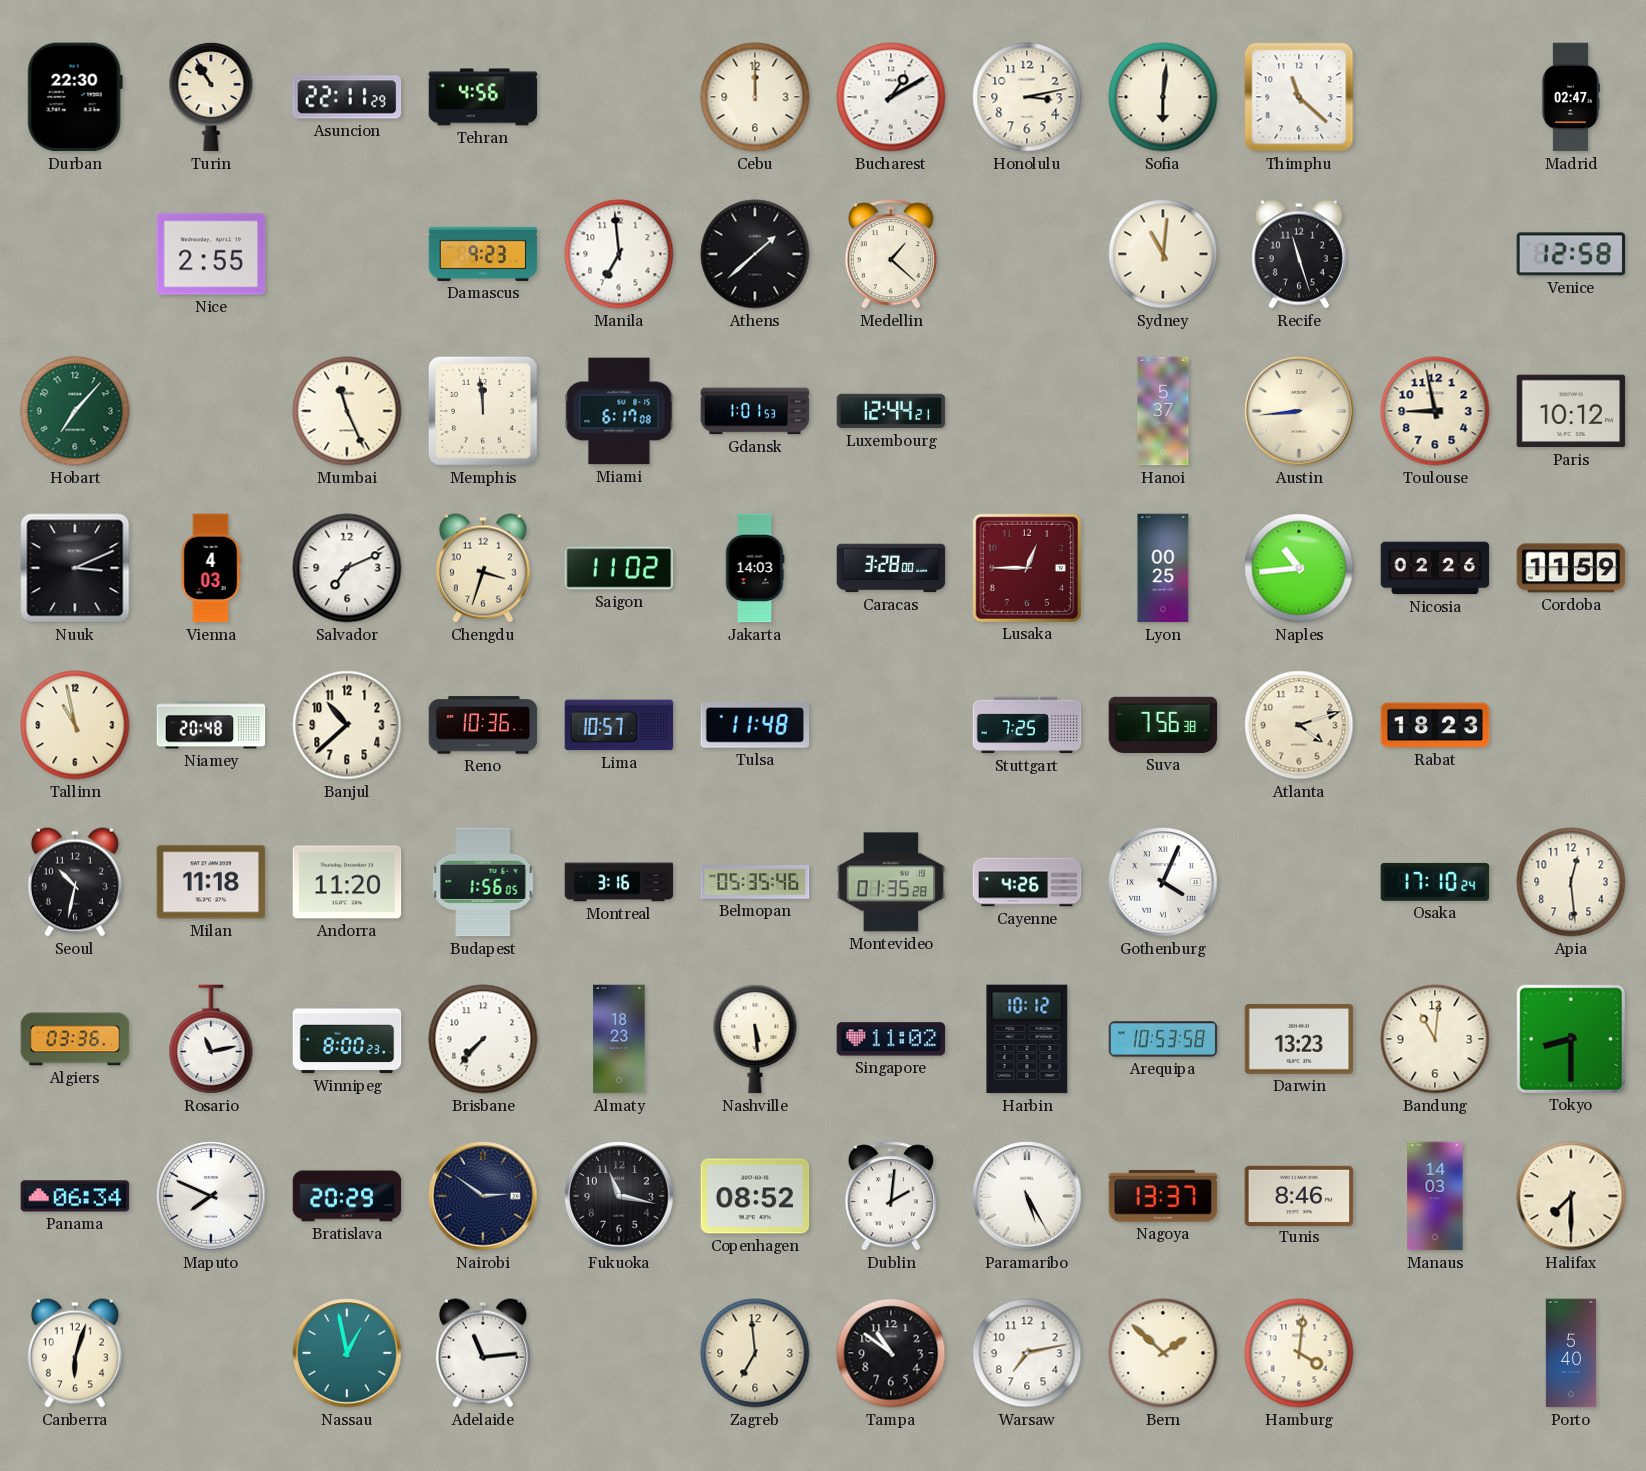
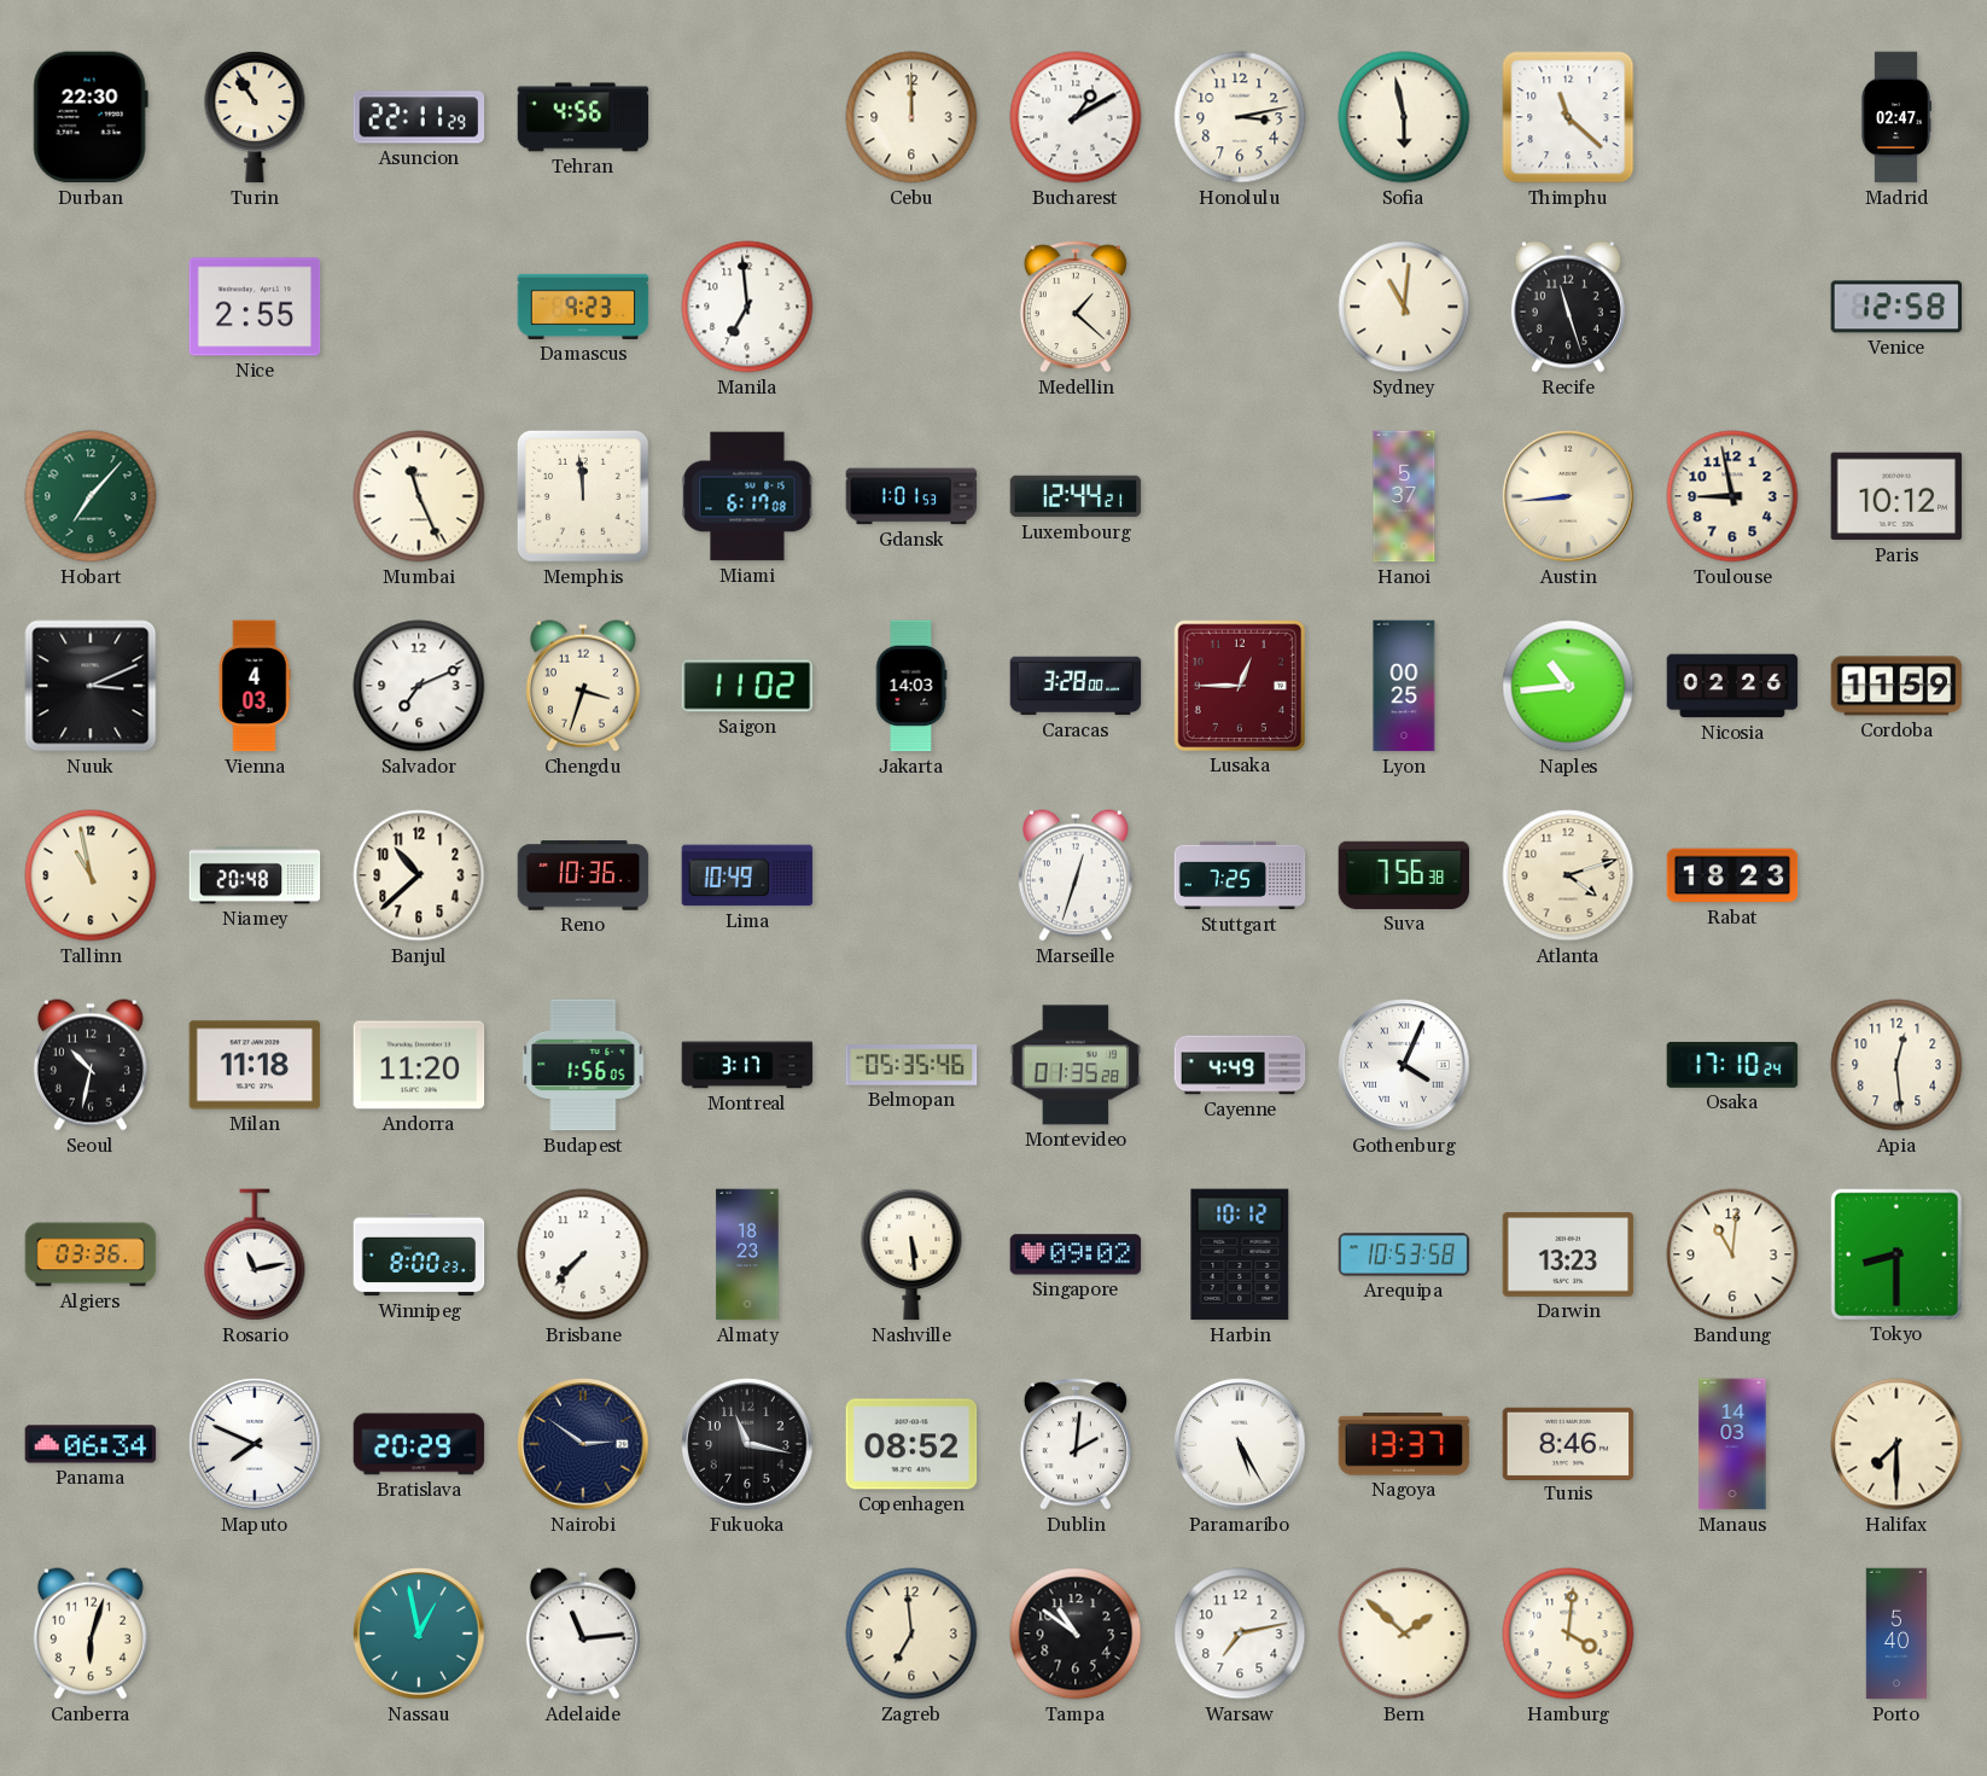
Sofia: 6:01 -> 5:58 (1404, 117)
Athens: 1:38 -> none (755, 254)
Lima: 10:57 -> 10:49 (747, 875)
Tulsa: 11:48 -> none (755, 725)
Marseille: none -> 12:33 (1076, 875)
Montreal: 3:16 -> 3:17 (747, 1065)
Cayenne: 4:26 -> 4:49 (1240, 1065)
Singapore: 11:02 -> 09:02 (1076, 1254)
